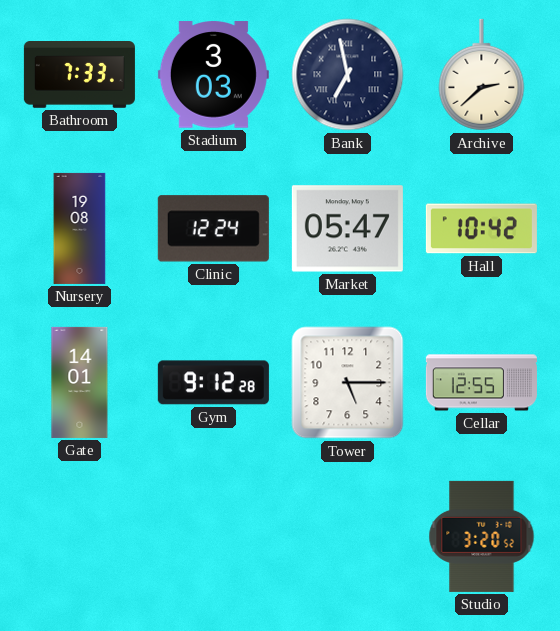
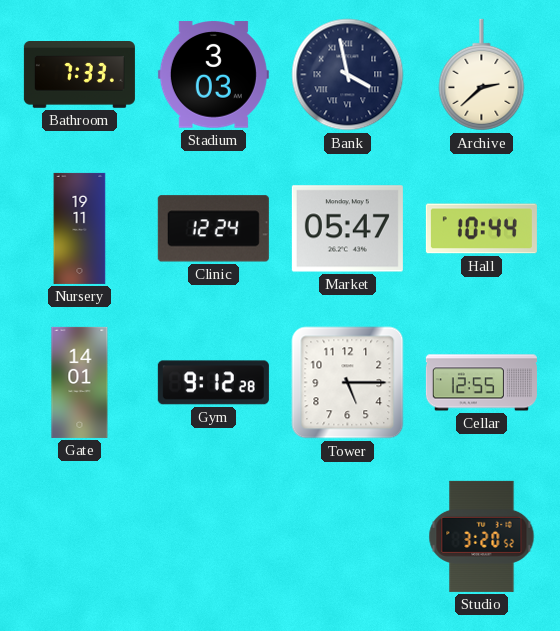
Bank: 6:58 -> 3:58 (348, 75)
Nursery: 19:08 -> 19:11 (80, 228)
Hall: 10:42 -> 10:44 (481, 229)
